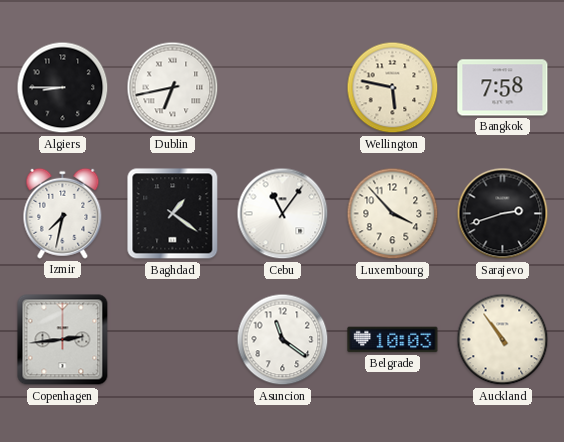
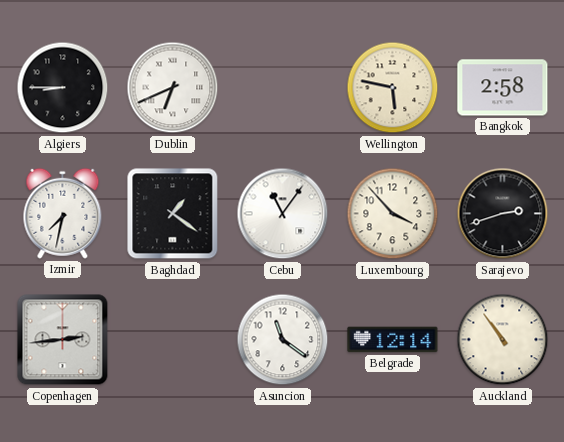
Dublin: 6:43 -> 6:41 (173, 88)
Bangkok: 7:58 -> 2:58 (503, 88)
Belgrade: 10:03 -> 12:14 (393, 340)
